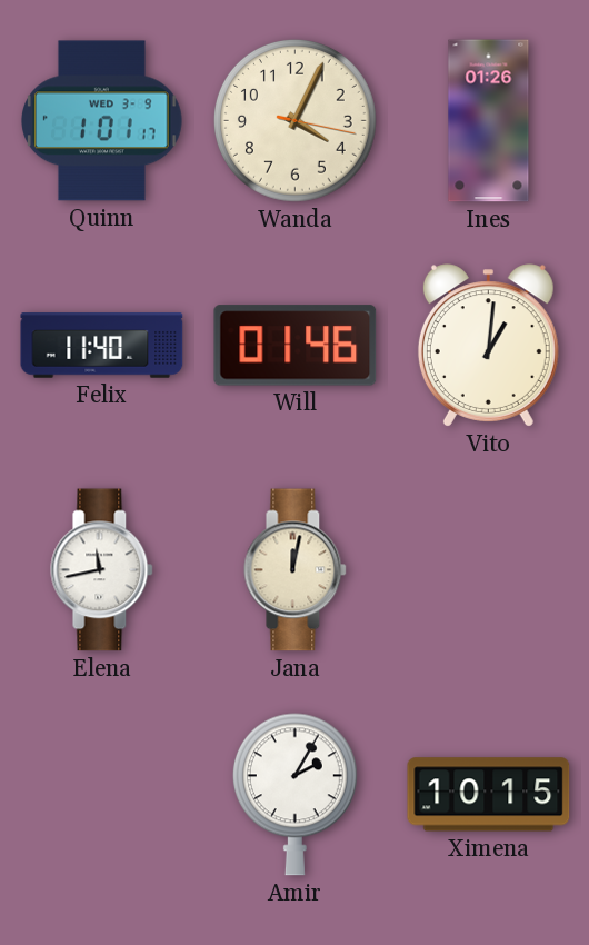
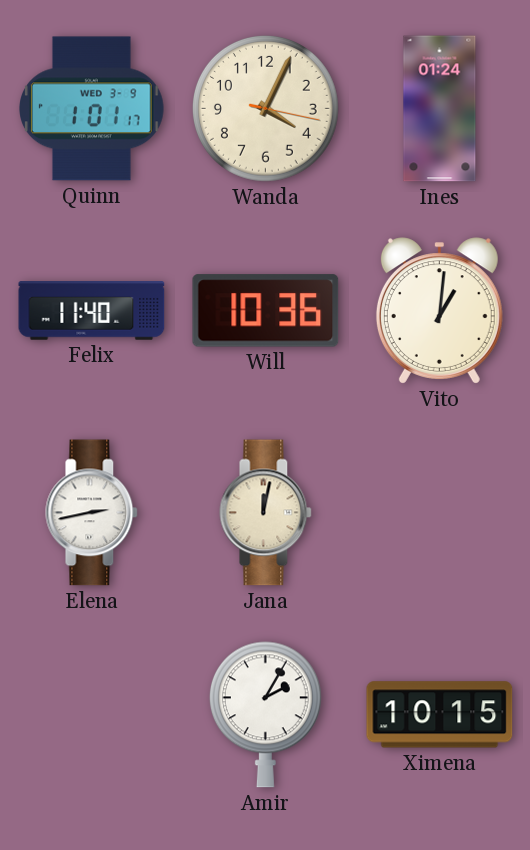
Ines: 01:26 -> 01:24 (440, 109)
Will: 01:46 -> 10:36 (266, 311)
Elena: 11:43 -> 2:43 (92, 513)
